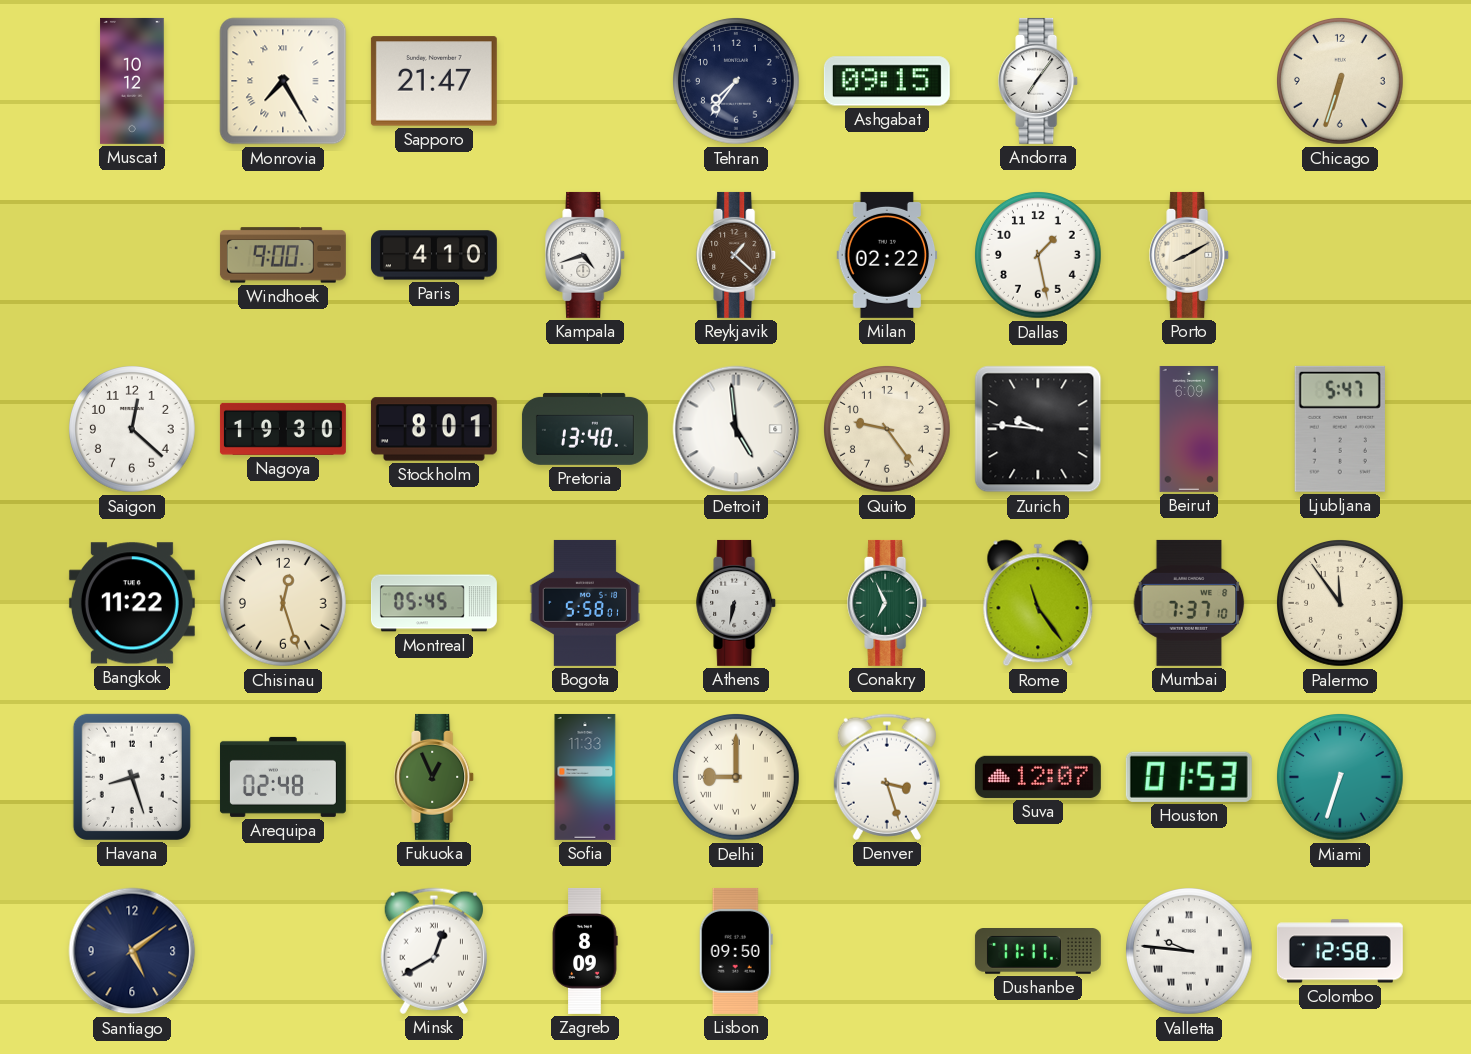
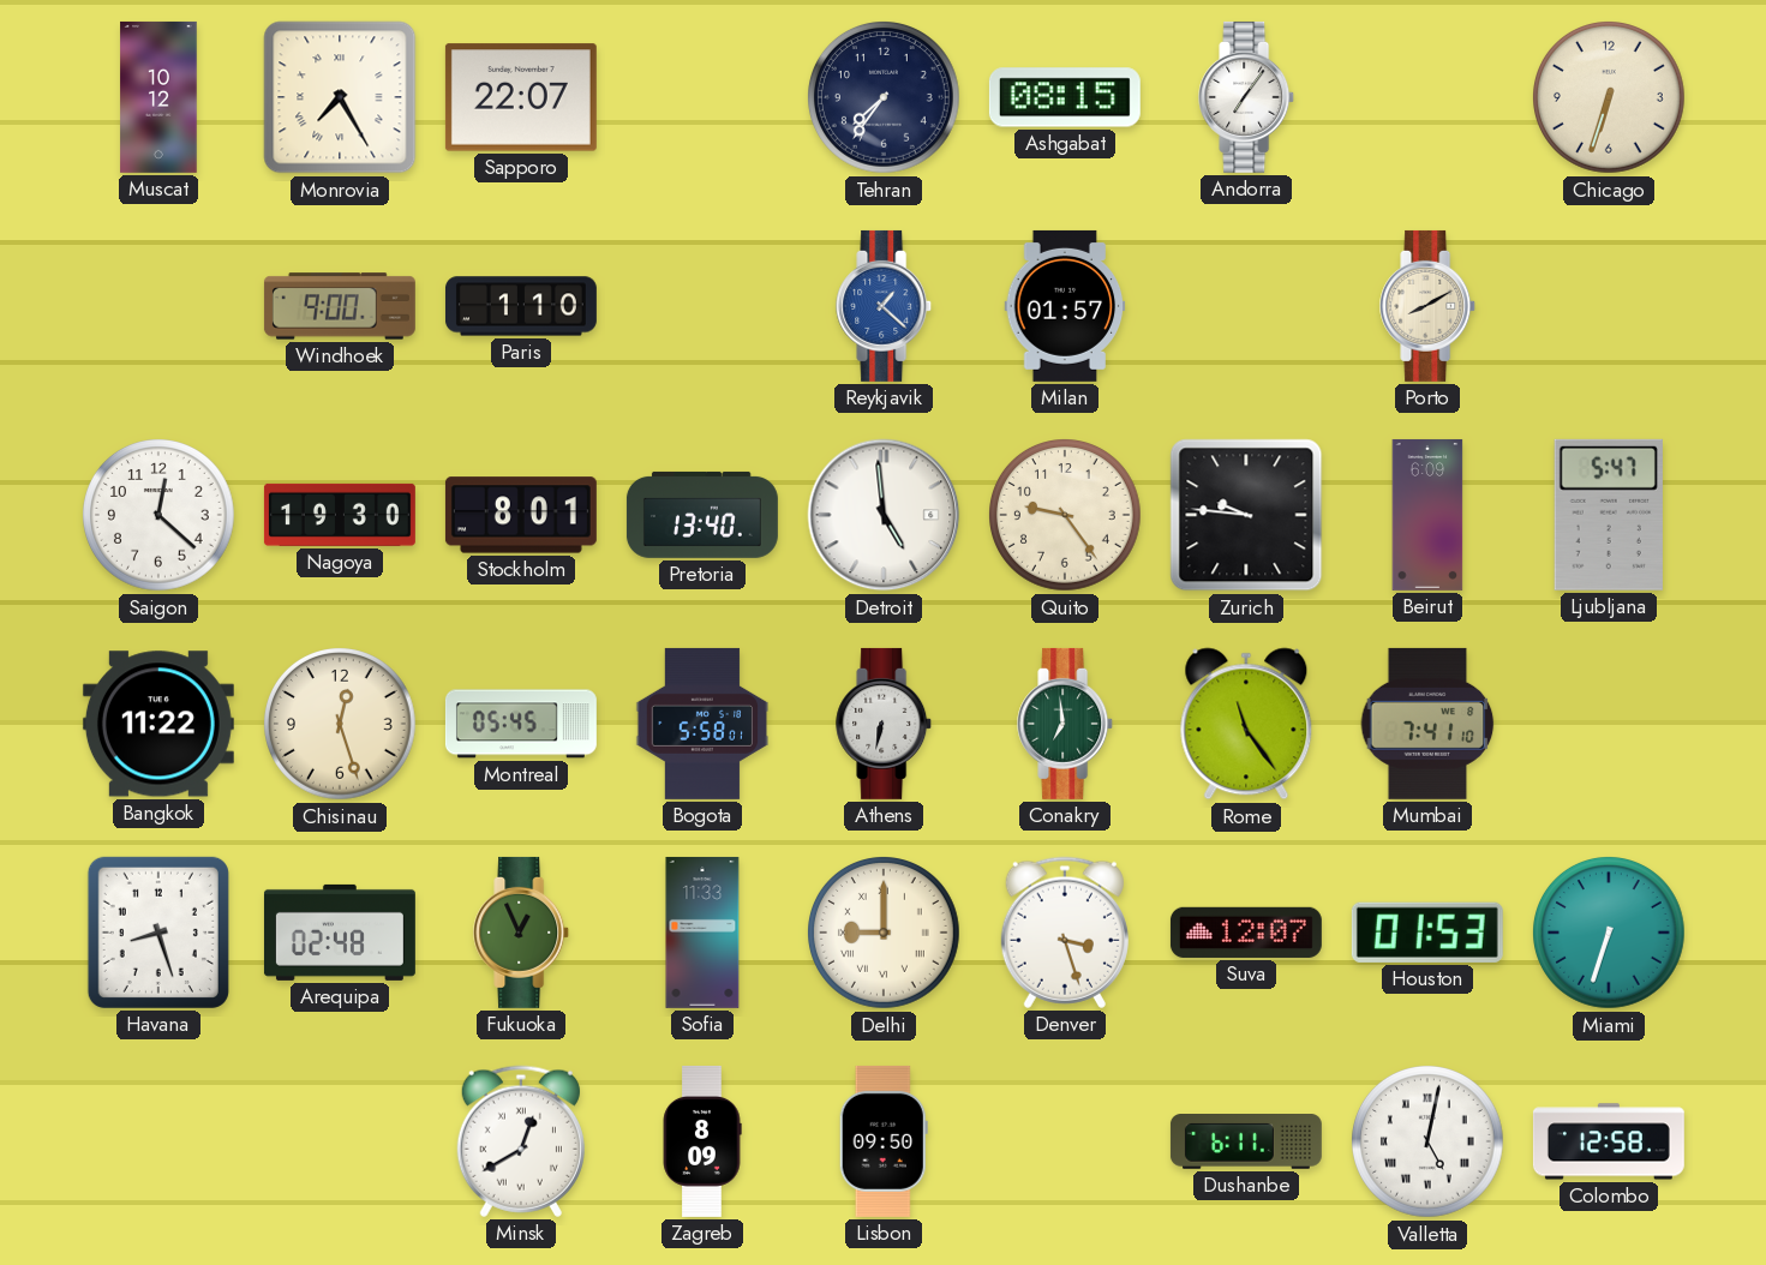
Sapporo: 21:47 -> 22:07 (521, 97)
Ashgabat: 09:15 -> 08:15 (1065, 97)
Paris: 4:10 -> 1:10 (521, 306)
Kampala: 4:42 -> none (586, 255)
Reykjavik dial: brown -> blue (885, 306)
Milan: 02:22 -> 01:57 (1065, 306)
Dallas: 1:28 -> none (1039, 256)
Conakry: 6:56 -> 6:59 (1066, 724)
Mumbai: 7:37 -> 7:41 (1427, 724)
Palermo: 11:54 -> none (1341, 604)
Santiago: 5:09 -> none (132, 951)
Dushanbe: 11:11 -> 6:11 (1246, 1143)
Valletta: 9:46 -> 5:02 (1429, 1143)
